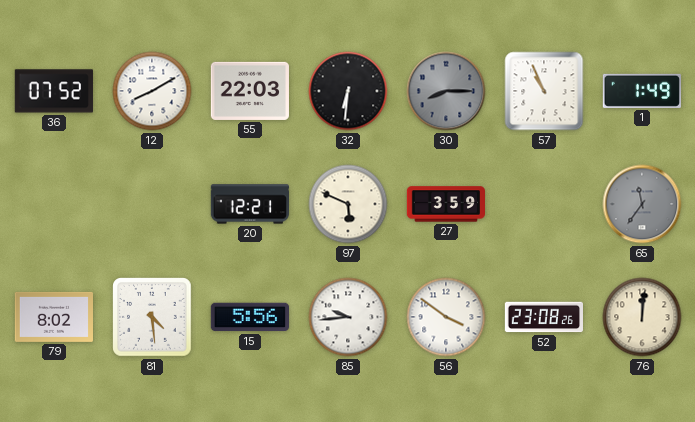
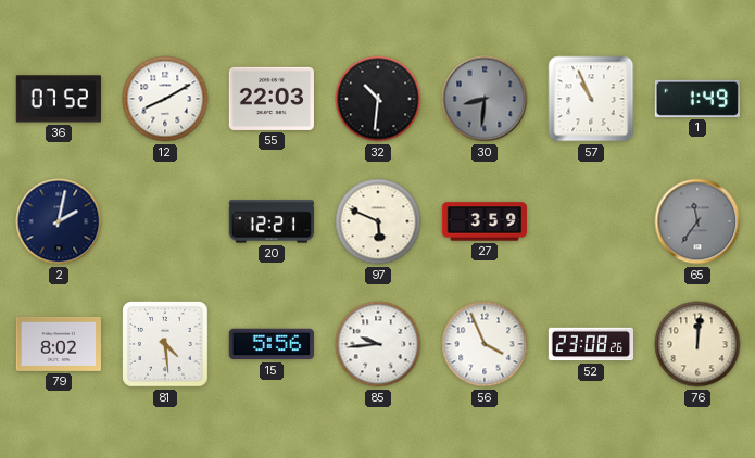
32: 6:31 -> 10:31 (378, 99)
30: 8:15 -> 8:31 (485, 99)
2: none -> 2:02 (59, 221)
56: 3:51 -> 3:56 (485, 344)
